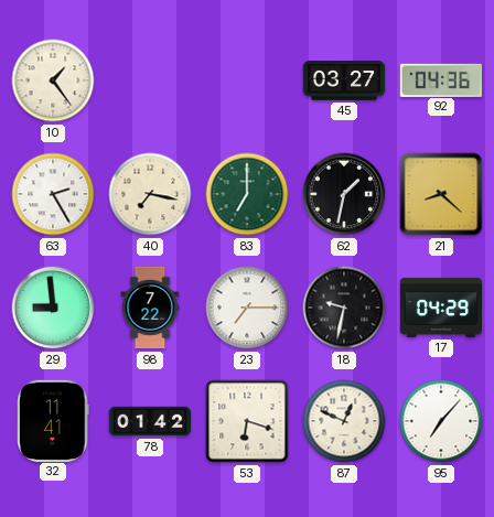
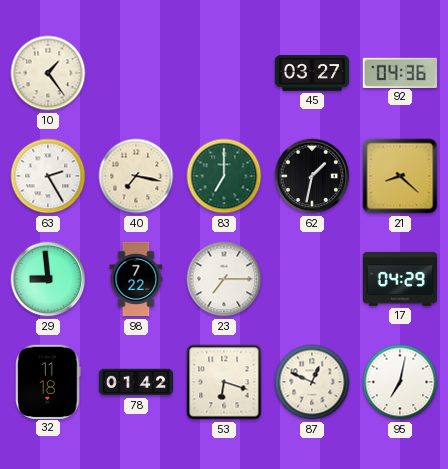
18: 9:32 -> none (344, 308)
32: 11:41 -> 11:18 (48, 381)
95: 7:07 -> 7:02 (400, 382)
